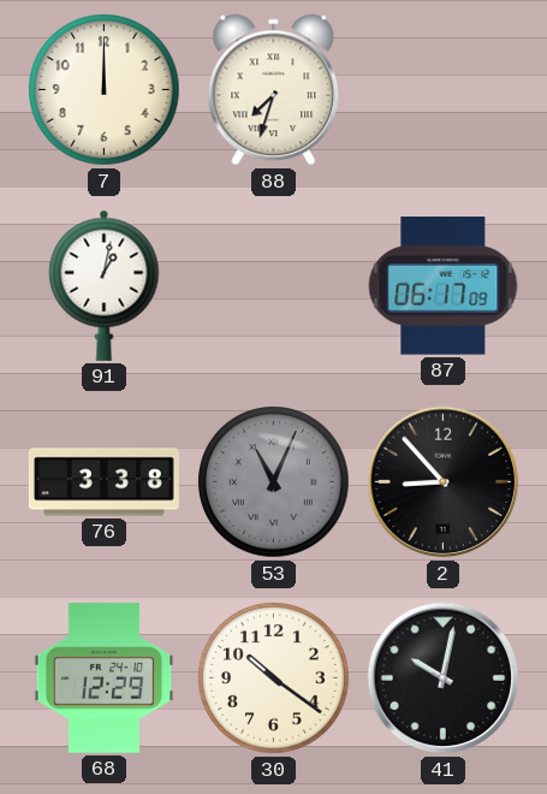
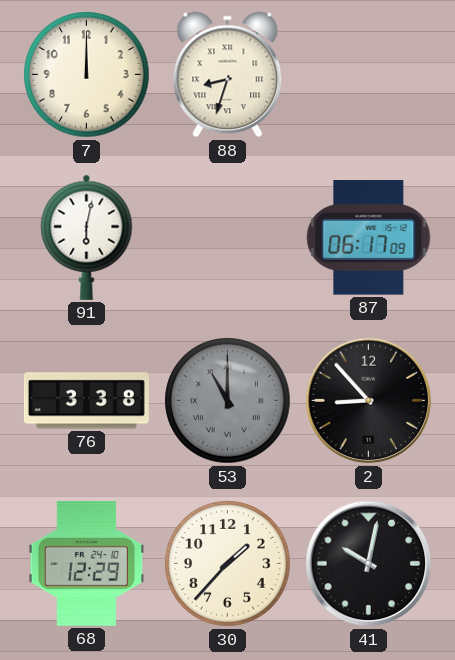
88: 7:33 -> 8:33 (228, 75)
91: 1:02 -> 6:02 (87, 237)
53: 11:04 -> 11:00 (228, 401)
30: 10:21 -> 1:37 (228, 564)
